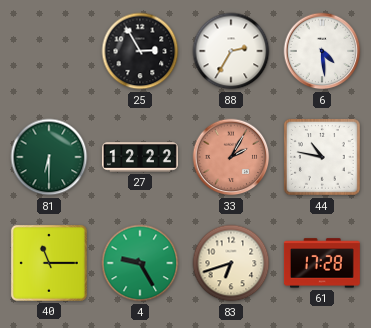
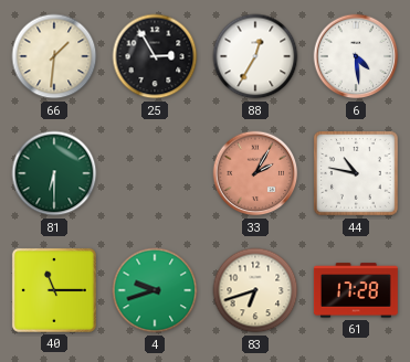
66: none -> 1:31 (54, 56)
88: 2:35 -> 12:35 (255, 56)
27: 12:22 -> none (140, 157)
4: 9:25 -> 9:42 (155, 290)
